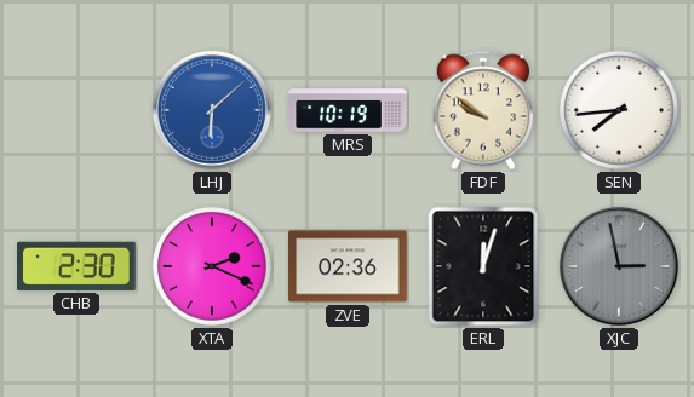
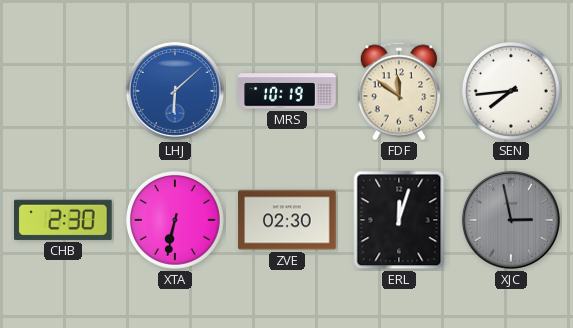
FDF: 9:51 -> 11:51 (399, 91)
XTA: 2:19 -> 6:32 (176, 221)
ZVE: 02:36 -> 02:30 (287, 220)
